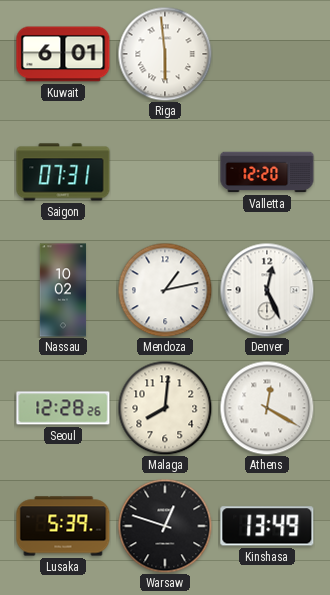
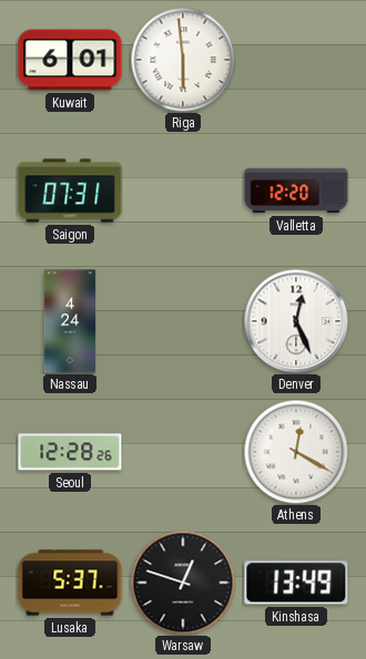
Nassau: 10:02 -> 4:24 (70, 321)
Mendoza: 1:13 -> none (165, 290)
Malaga: 8:01 -> none (165, 408)
Lusaka: 5:39 -> 5:37 (70, 583)
